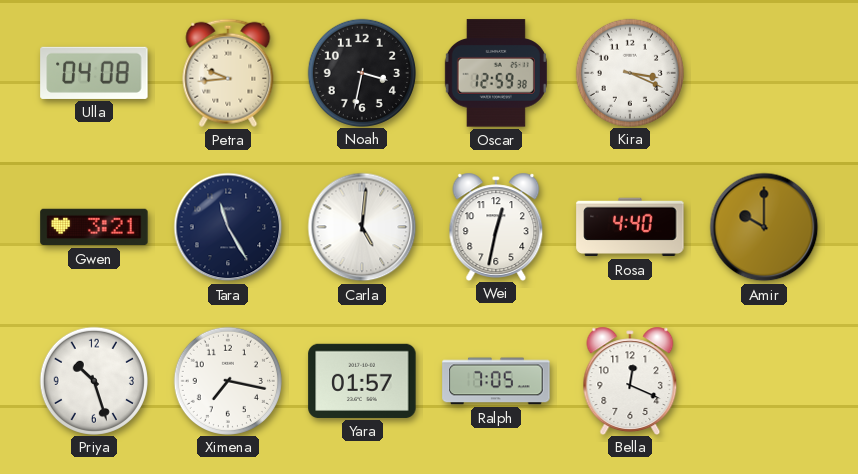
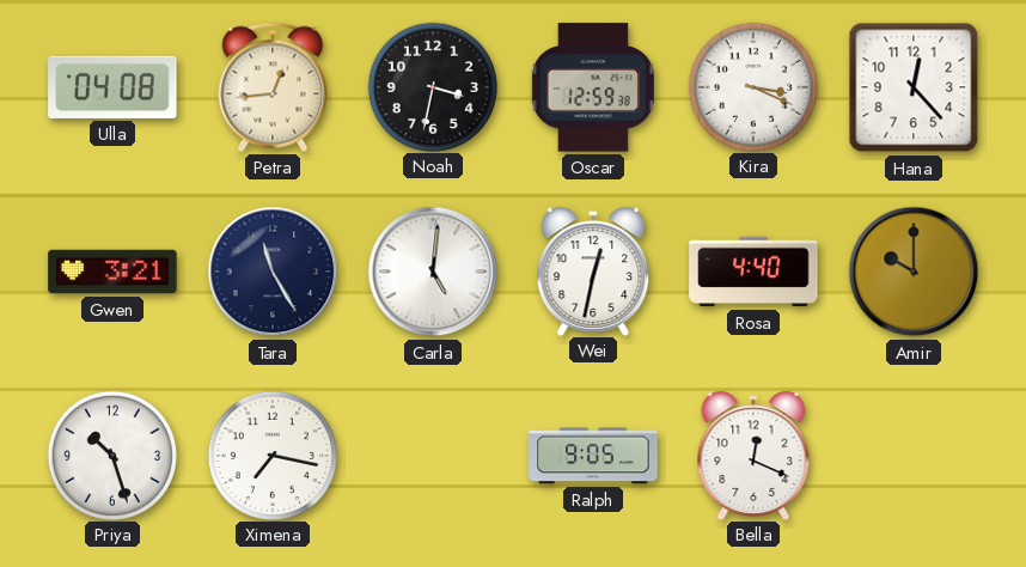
Petra: 9:44 -> 12:44 (273, 87)
Hana: none -> 12:23 (914, 87)
Yara: 01:57 -> none (362, 381)
Ralph: 7:05 -> 9:05 (593, 456)
